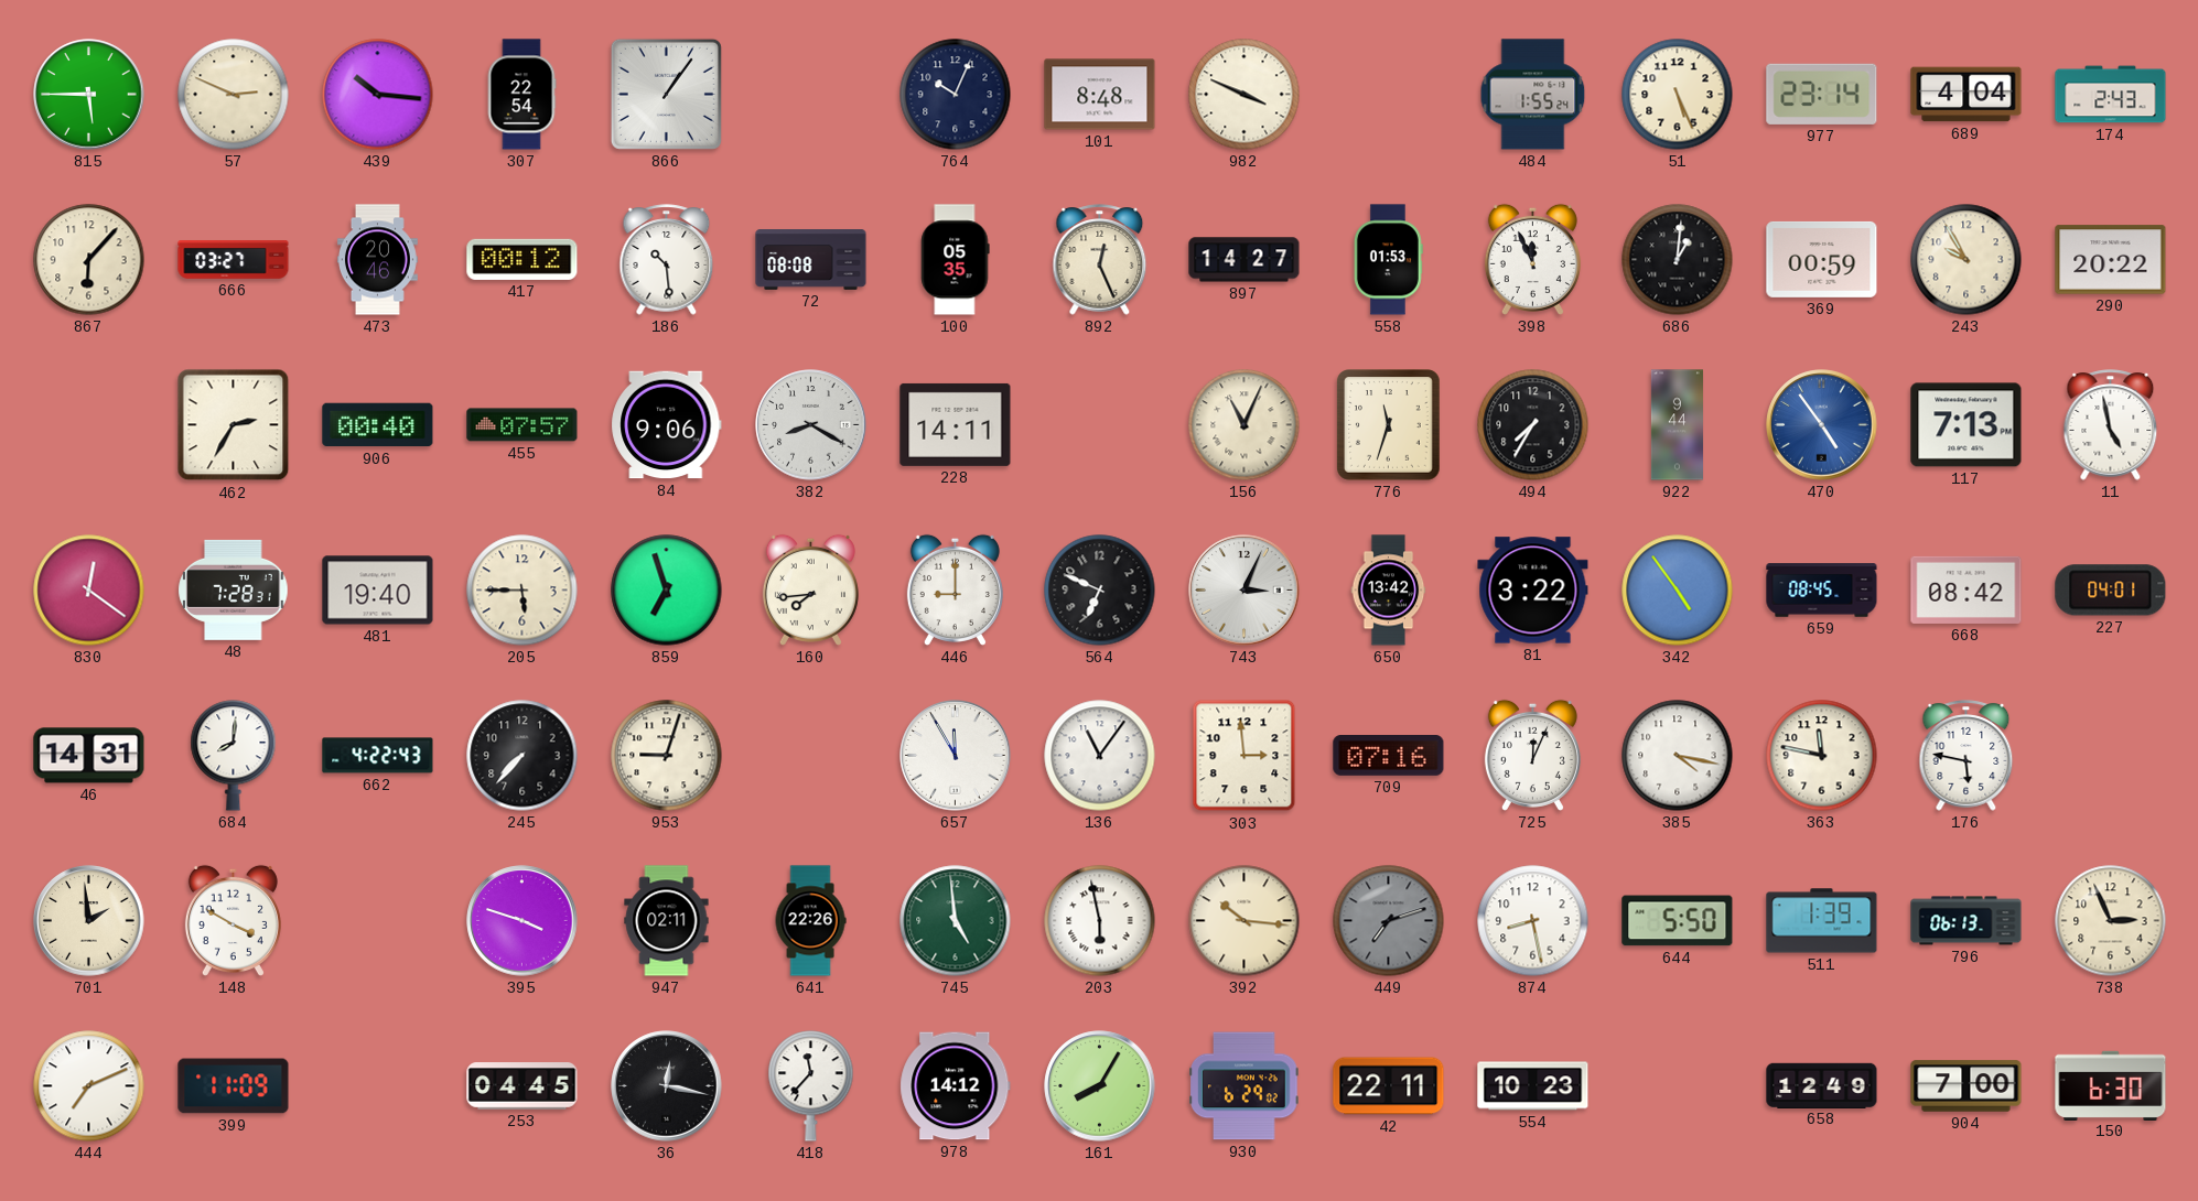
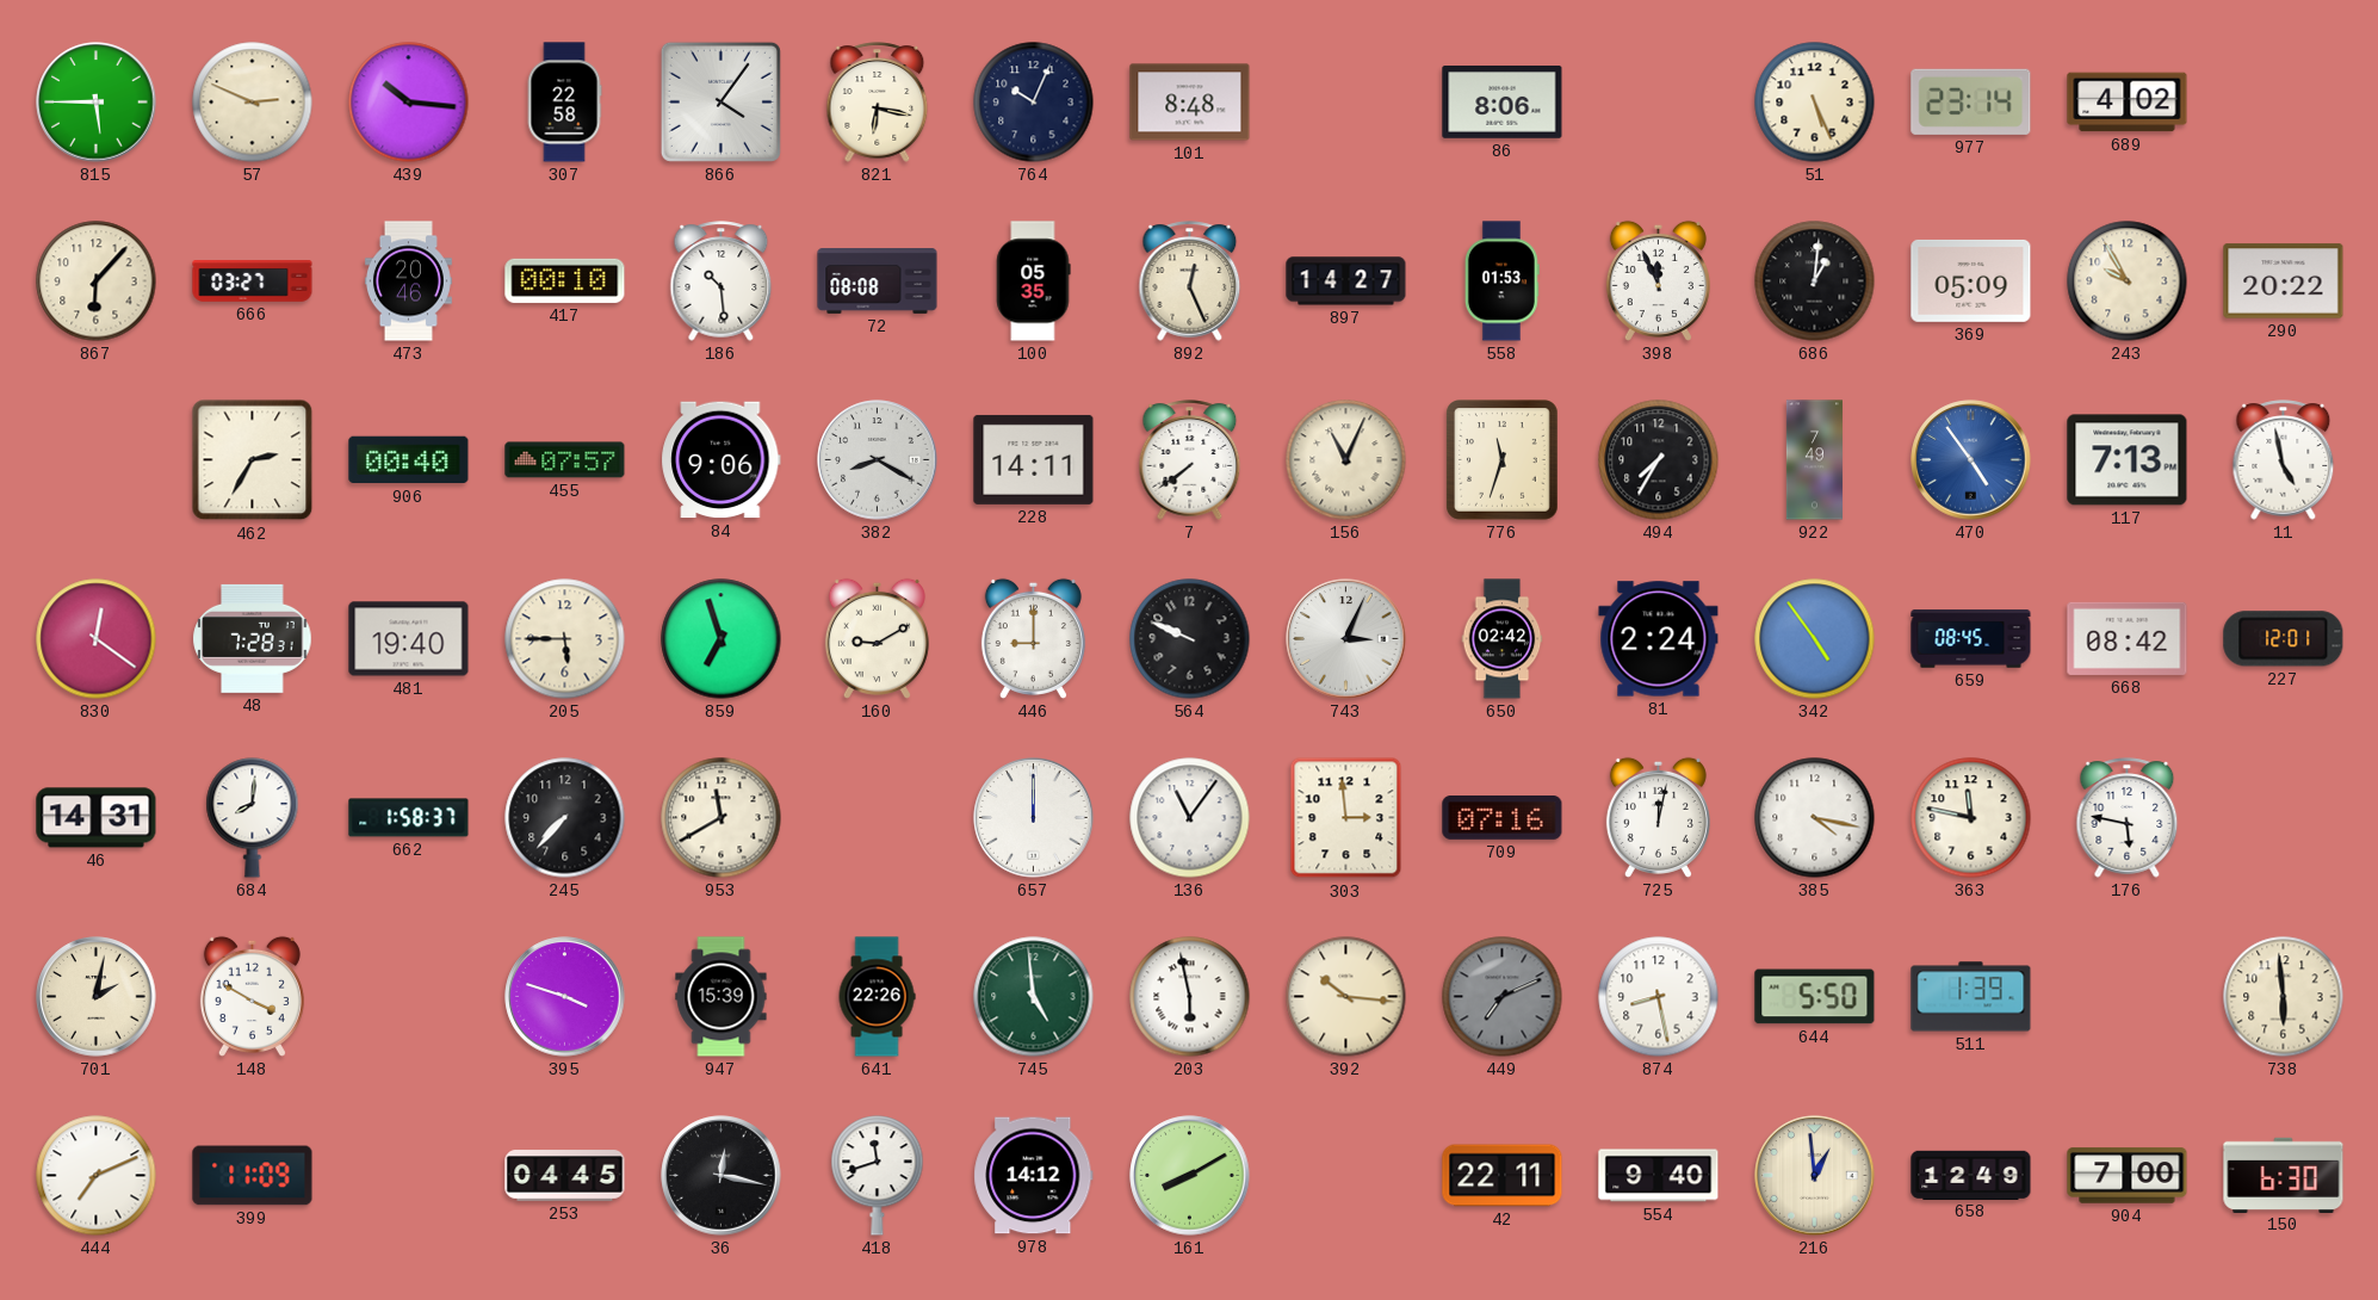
307: 22:54 -> 22:58 (564, 103)
866: 1:06 -> 4:06 (720, 101)
821: none -> 6:17 (878, 103)
982: 3:49 -> none (1245, 95)
86: none -> 8:06 (1503, 103)
484: 1:55 -> none (1533, 95)
689: 4:04 -> 4:02 (2128, 103)
174: 2:43 -> none (2111, 95)
417: 00:12 -> 00:10 (565, 280)
369: 00:59 -> 05:09 (1971, 280)
7: none -> 7:39 (1190, 460)
922: 9:44 -> 7:49 (1814, 460)
160: 7:44 -> 9:10 (877, 638)
564: 6:49 -> 9:49 (1190, 639)
650: 13:42 -> 02:42 (1503, 639)
81: 3:22 -> 2:24 (1659, 639)
227: 04:01 -> 12:01 (2284, 639)
662: 4:22 -> 1:58 (409, 818)
953: 9:03 -> 11:40 (722, 818)
657: 11:55 -> 12:00 (1034, 818)
725: 12:04 -> 12:02 (1658, 817)
701: 1:59 -> 2:02 (97, 997)
947: 02:11 -> 15:39 (722, 997)
449: 7:12 -> 7:11 (1503, 997)
796: 06:13 -> none (1967, 921)
738: 2:56 -> 5:59 (2284, 997)
418: 11:37 -> 11:42 (878, 1176)
161: 8:05 -> 8:10 (1190, 1176)
930: 6:29 -> none (1245, 1086)
554: 10:23 -> 9:40 (1659, 1176)
216: none -> 12:59 (1815, 1176)
